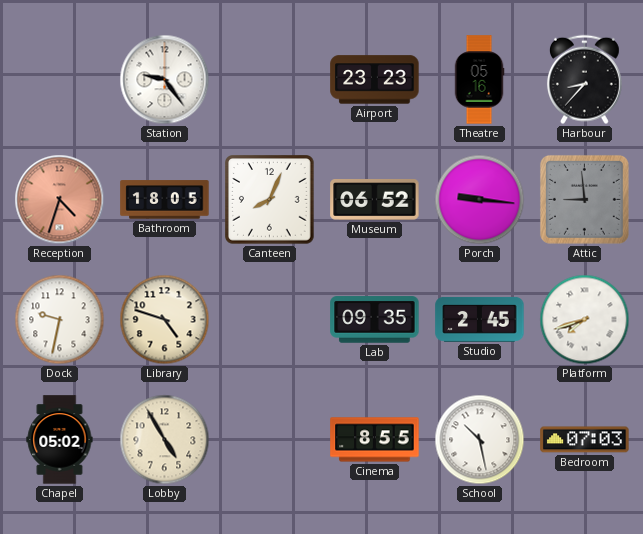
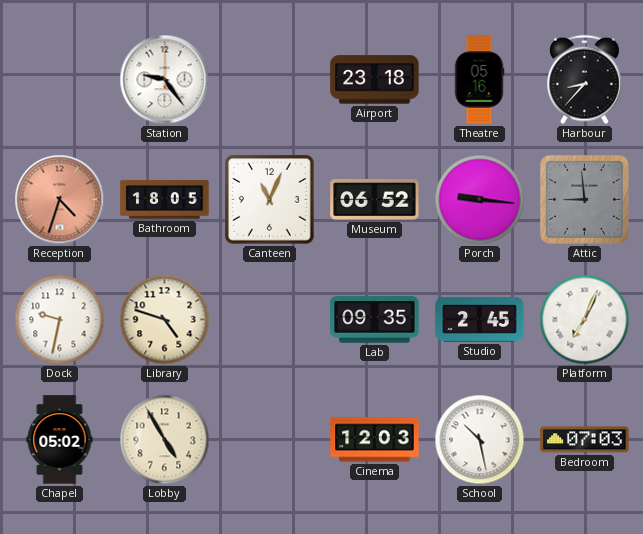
Airport: 23:23 -> 23:18 (375, 80)
Canteen: 8:04 -> 11:04 (270, 200)
Platform: 7:42 -> 7:04 (585, 320)
Cinema: 8:55 -> 12:03 (375, 440)
